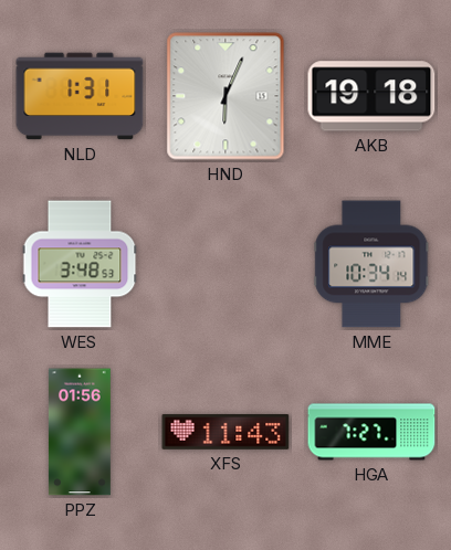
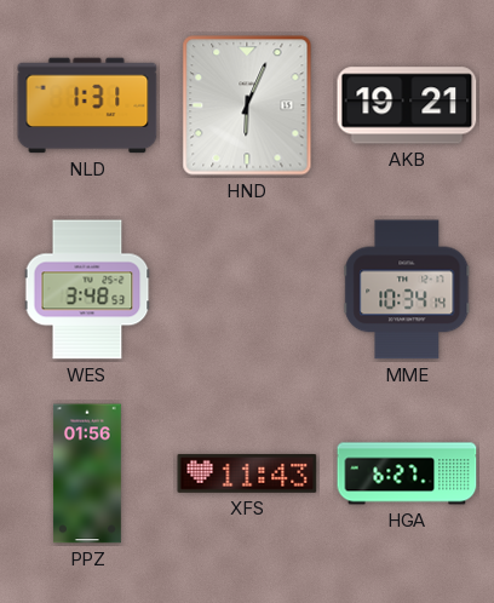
AKB: 19:18 -> 19:21 (407, 105)
HGA: 7:27 -> 6:27 (407, 473)
